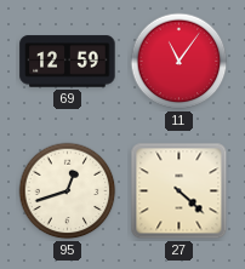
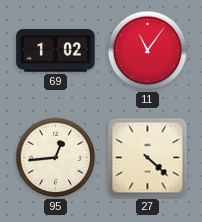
69: 12:59 -> 1:02 (56, 51)
95: 12:42 -> 12:44 (56, 158)
